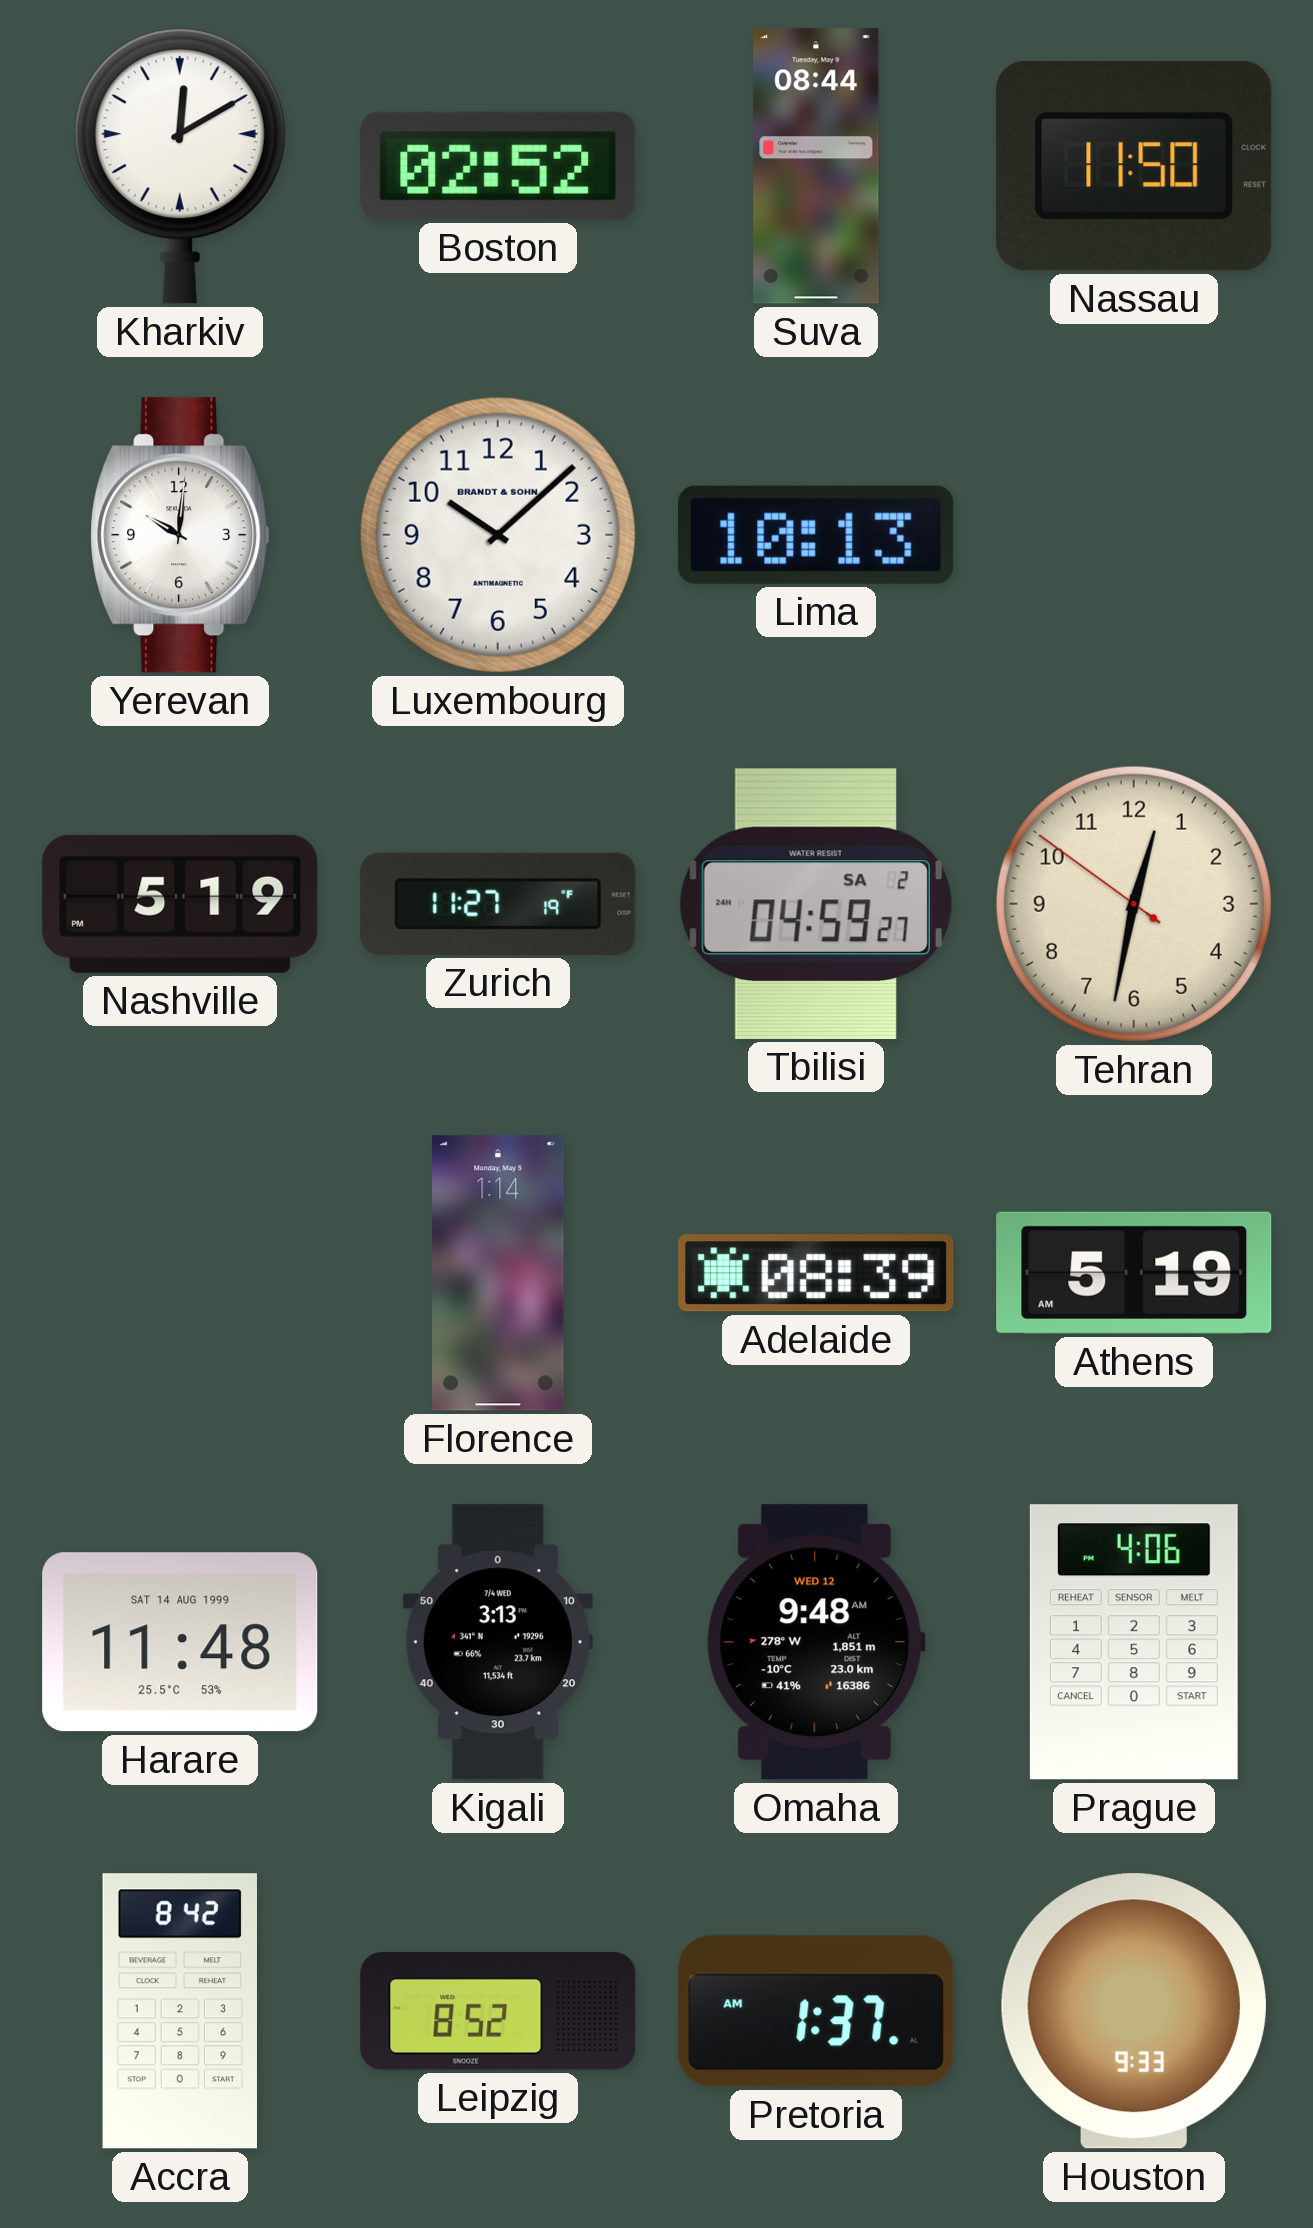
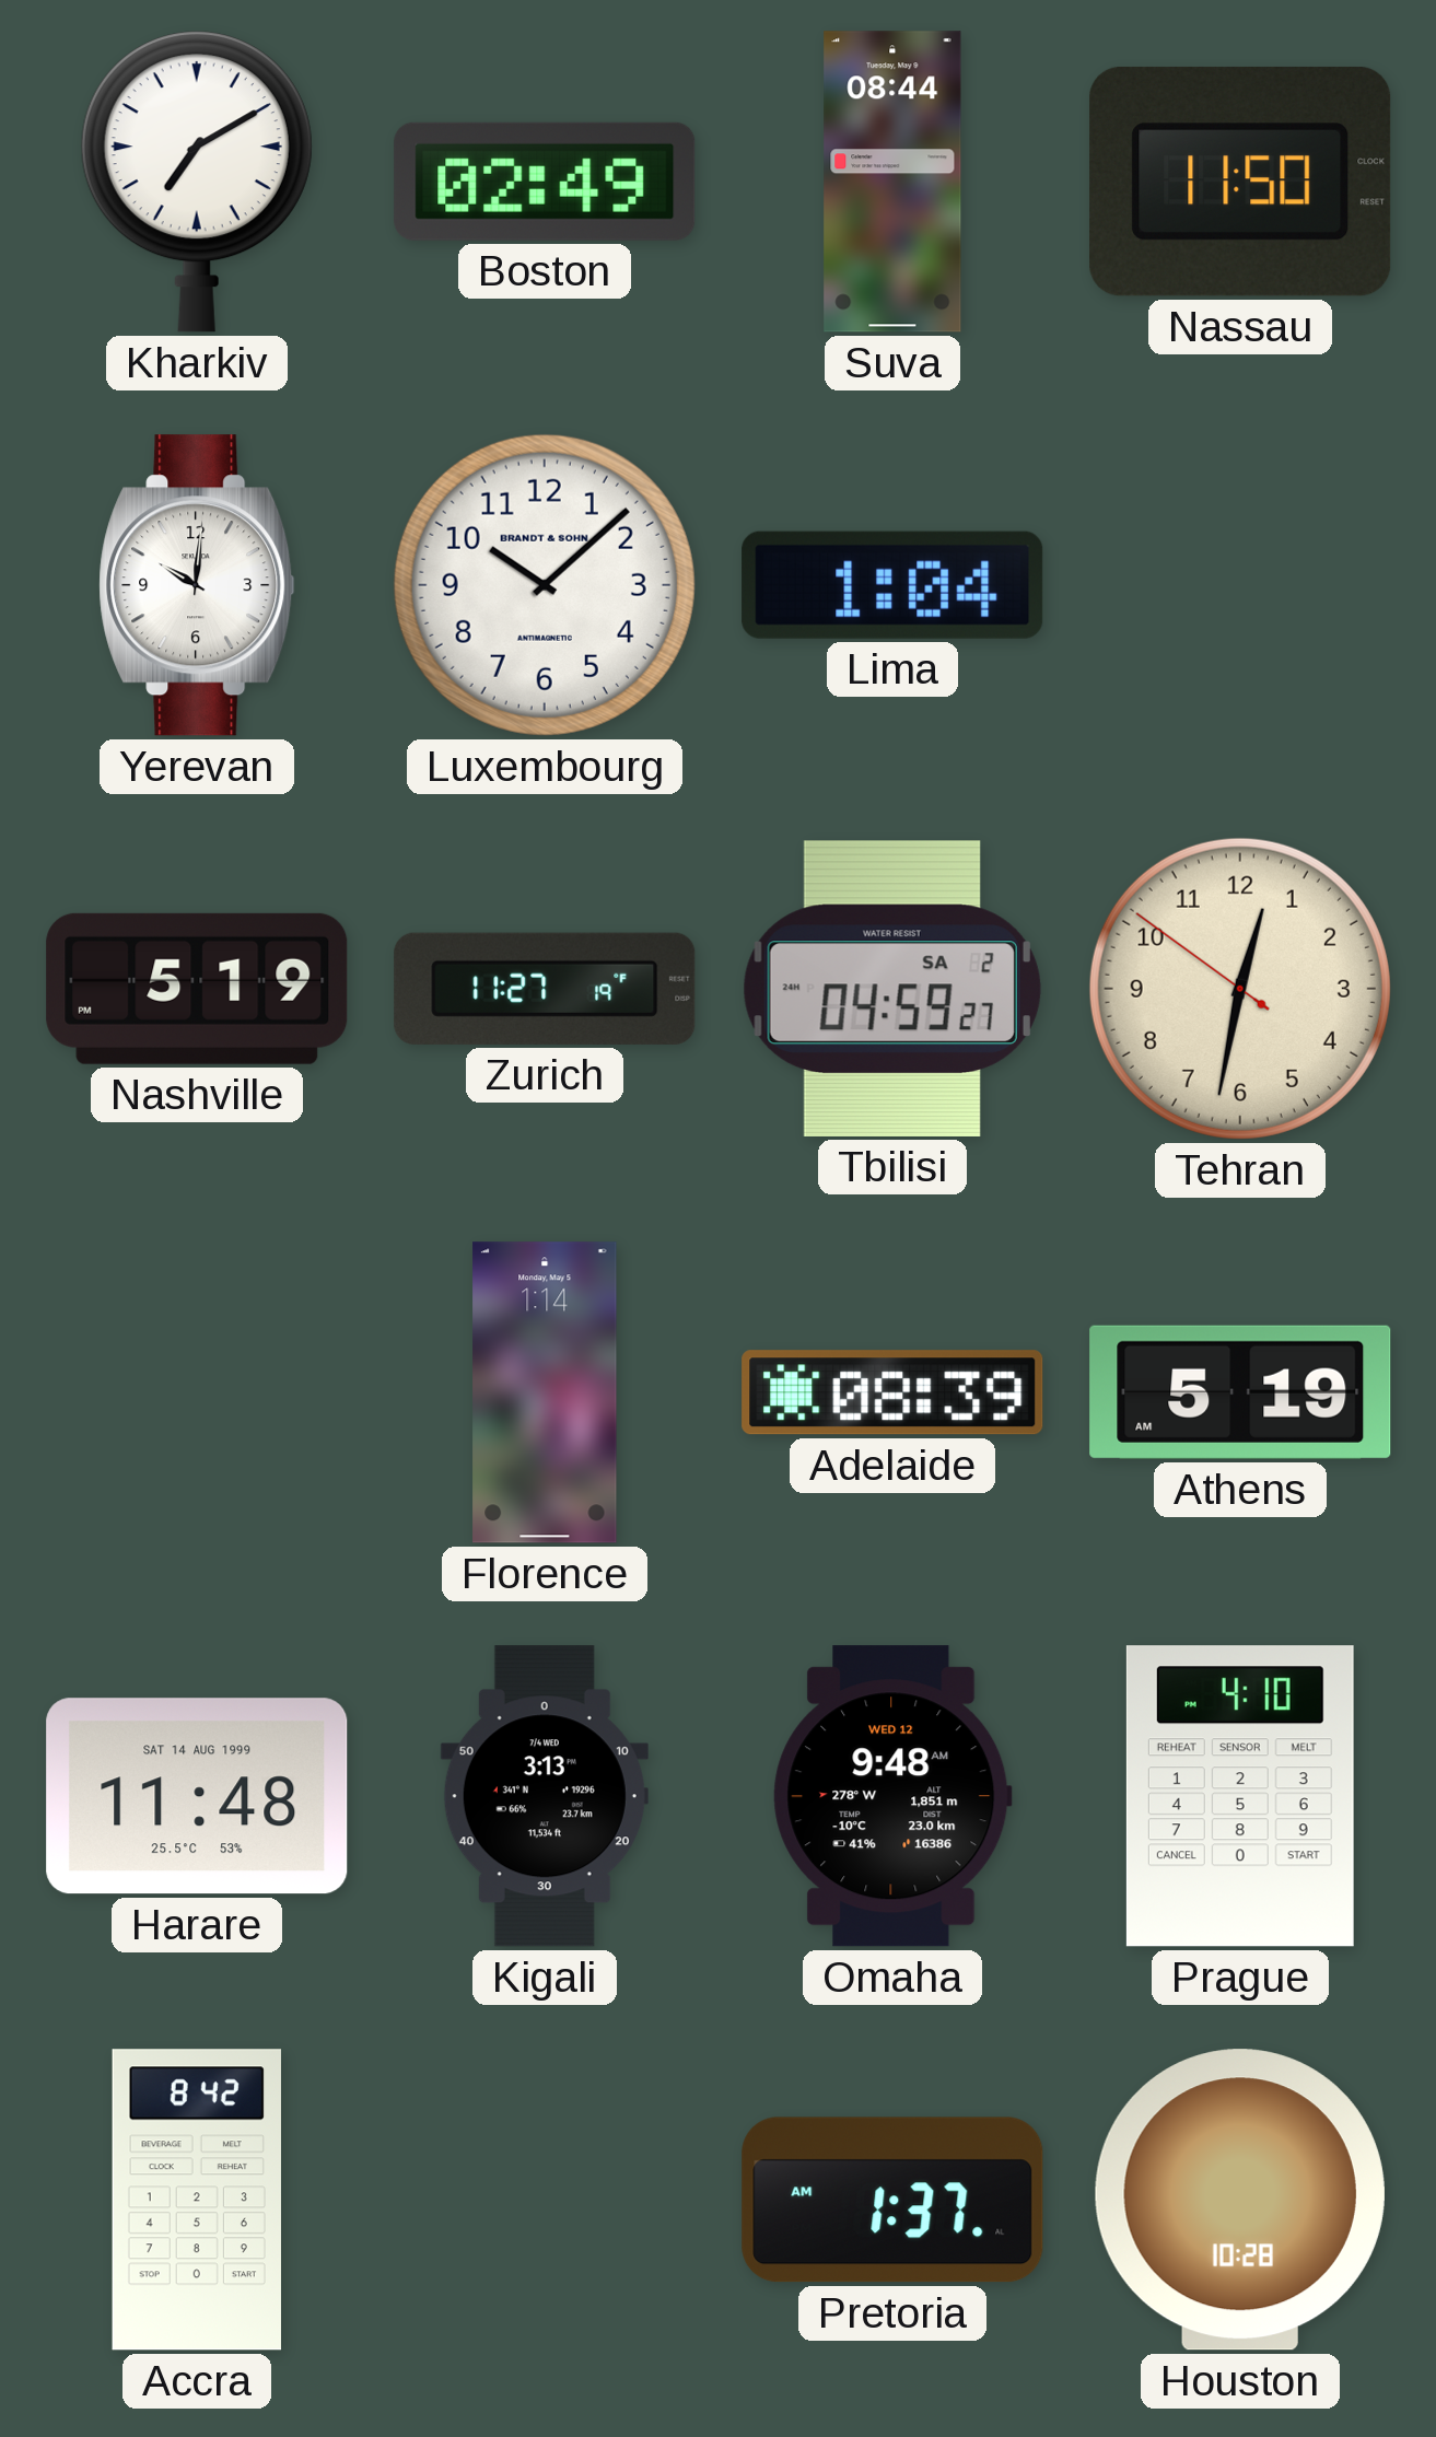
Kharkiv: 12:10 -> 7:10 (197, 182)
Boston: 02:52 -> 02:49 (545, 182)
Lima: 10:13 -> 1:04 (892, 585)
Prague: 4:06 -> 4:10 (1240, 1796)
Leipzig: 8:52 -> none (498, 2011)
Houston: 9:33 -> 10:28 (1240, 2200)
